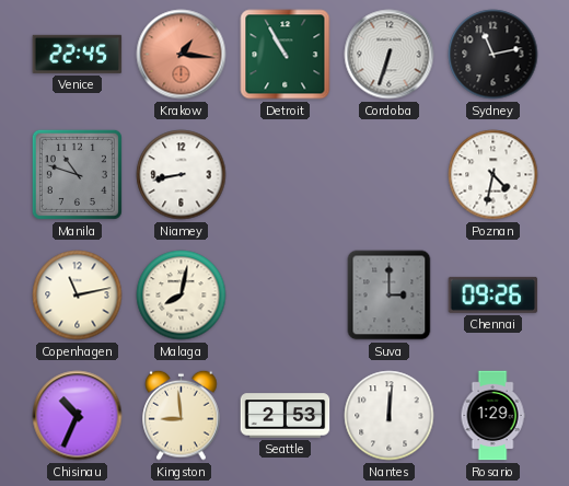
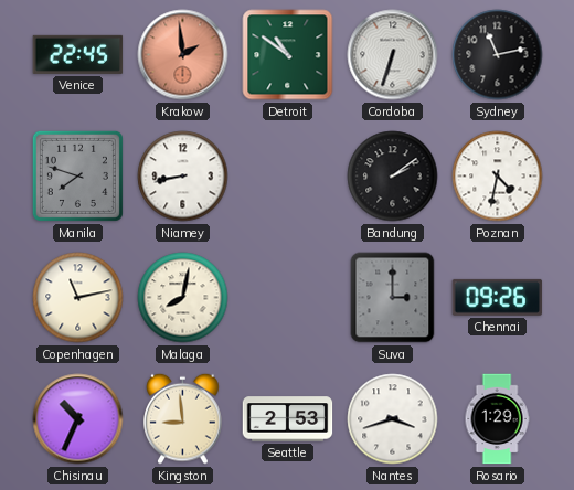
Krakow: 1:16 -> 1:59 (183, 55)
Detroit: 10:55 -> 10:51 (288, 55)
Manila: 10:48 -> 7:48 (77, 175)
Bandung: none -> 2:09 (393, 177)
Nantes: 12:01 -> 3:42 (393, 419)
